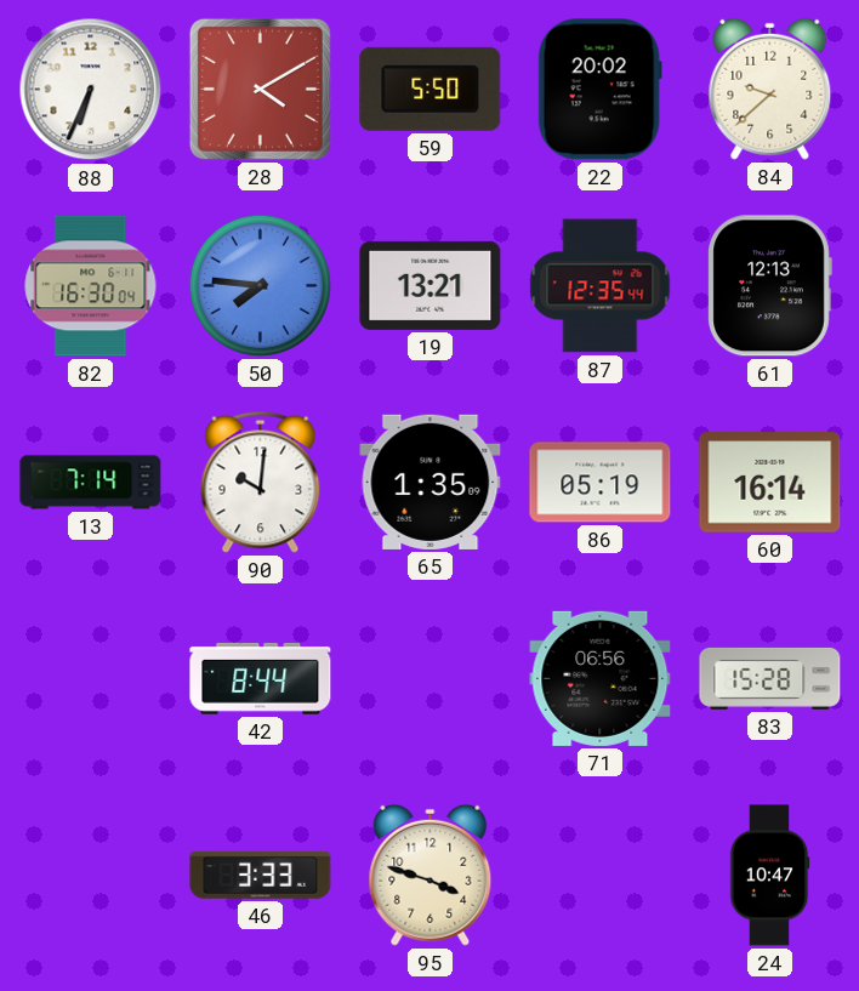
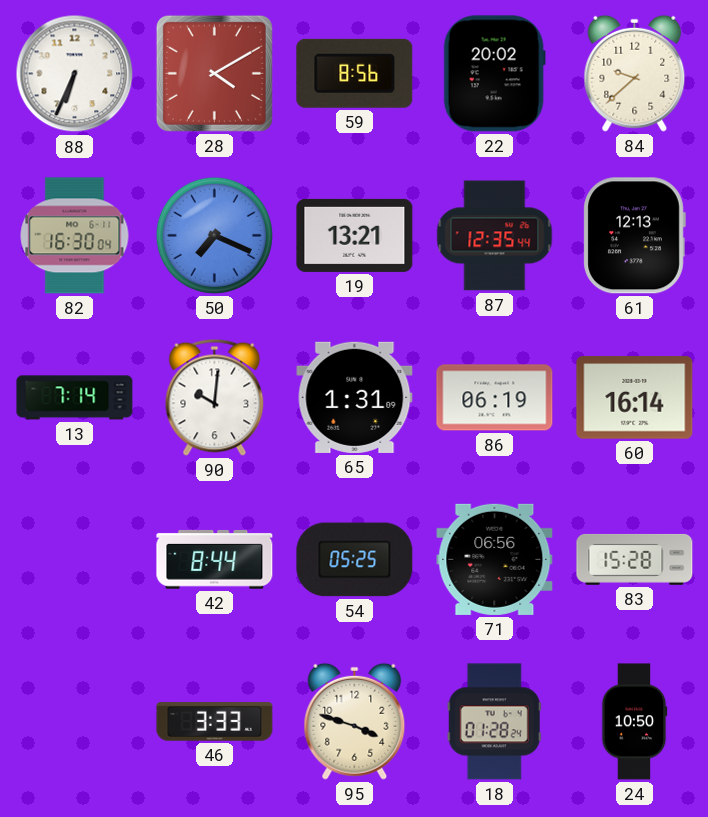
59: 5:50 -> 8:56 (355, 73)
50: 7:46 -> 7:19 (214, 235)
65: 1:35 -> 1:31 (355, 397)
86: 05:19 -> 06:19 (495, 398)
54: none -> 05:25 (355, 560)
18: none -> 01:28 (494, 722)
24: 10:47 -> 10:50 (634, 722)
